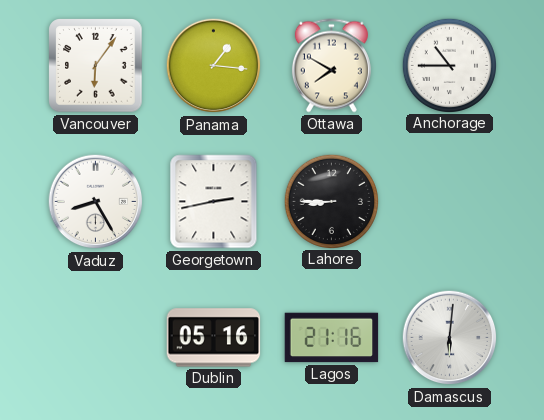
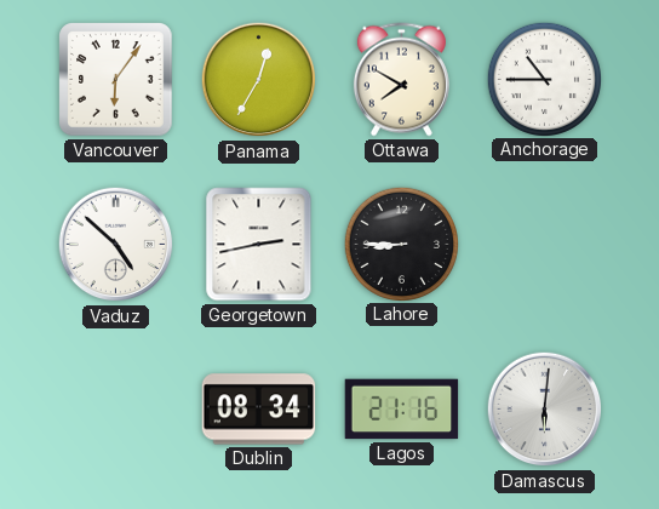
Panama: 1:16 -> 12:35 (259, 80)
Vaduz: 8:25 -> 4:52 (116, 245)
Dublin: 05:16 -> 08:34 (259, 410)
